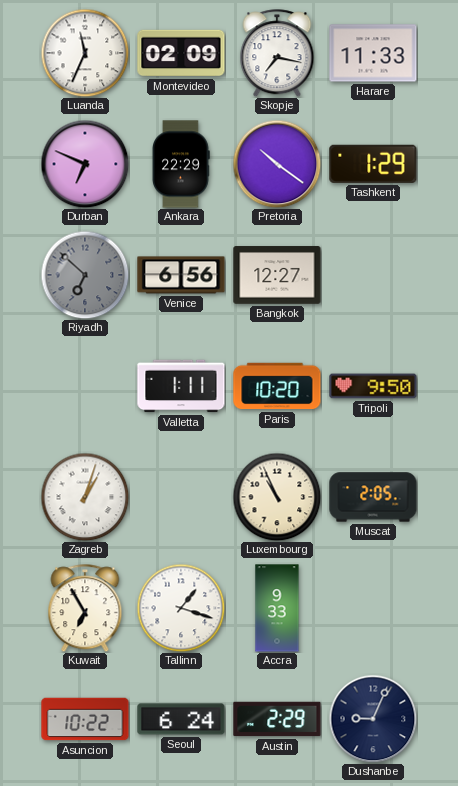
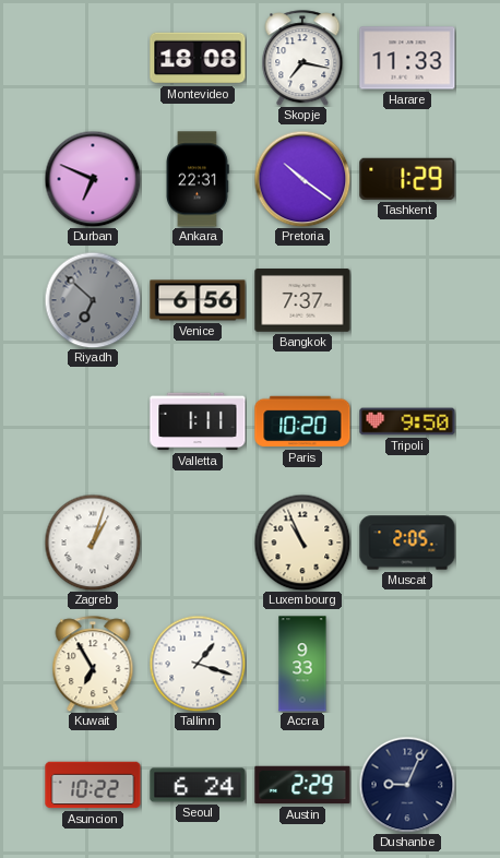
Luanda: 11:34 -> none (85, 53)
Montevideo: 02:09 -> 18:08 (198, 58)
Ankara: 22:29 -> 22:31 (198, 179)
Bangkok: 12:27 -> 7:37 (302, 300)
